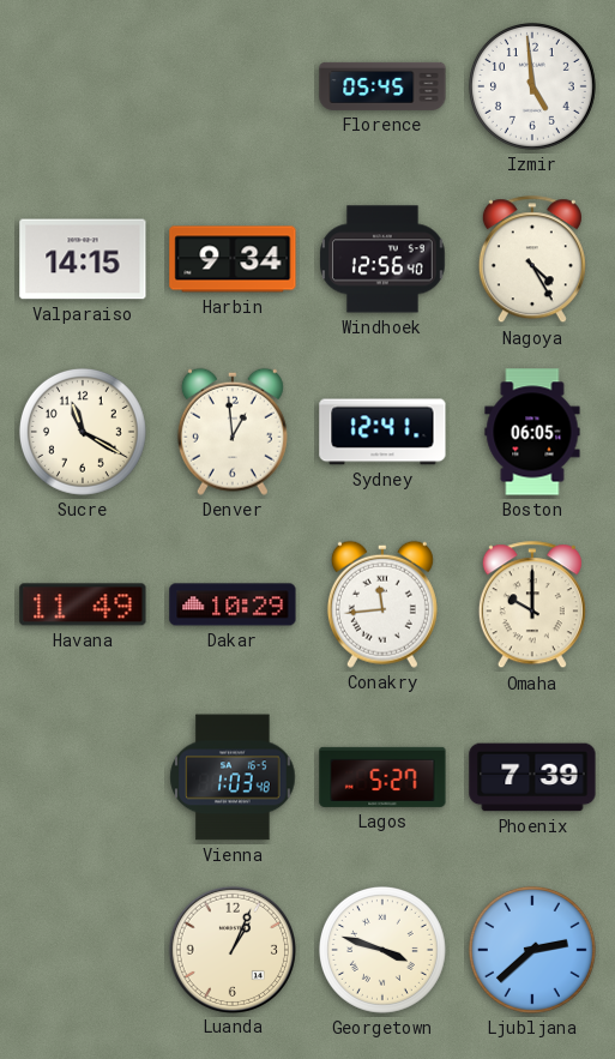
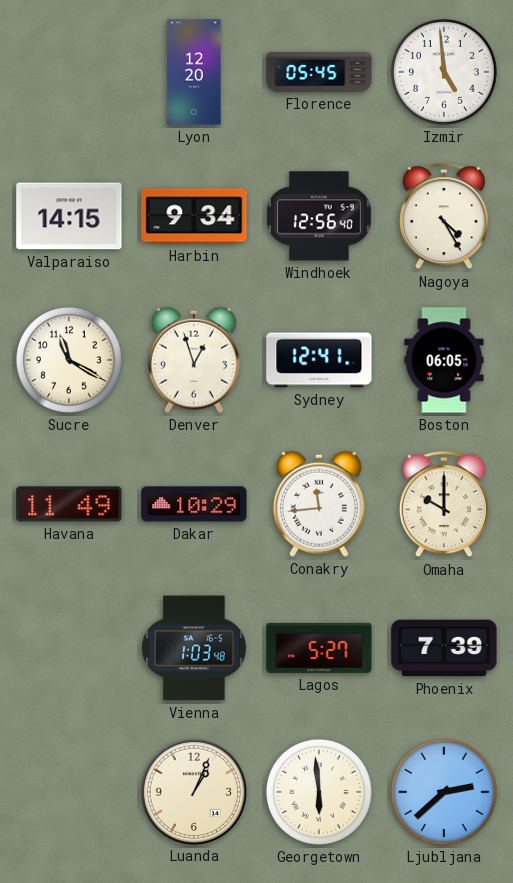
Lyon: none -> 12:20 (194, 72)
Denver: 12:59 -> 12:57 (194, 360)
Georgetown: 3:48 -> 5:59 (319, 792)
